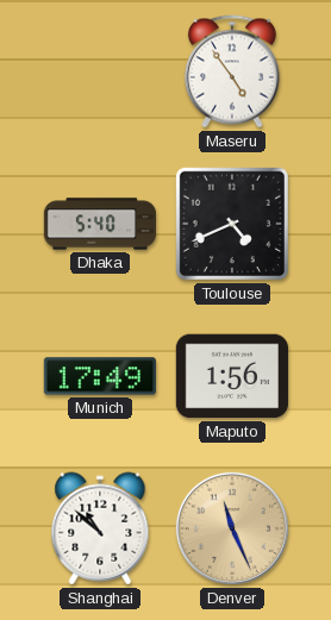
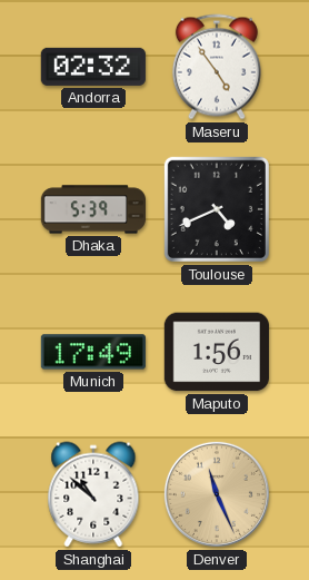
Andorra: none -> 02:32 (93, 67)
Dhaka: 5:40 -> 5:39 (92, 209)
